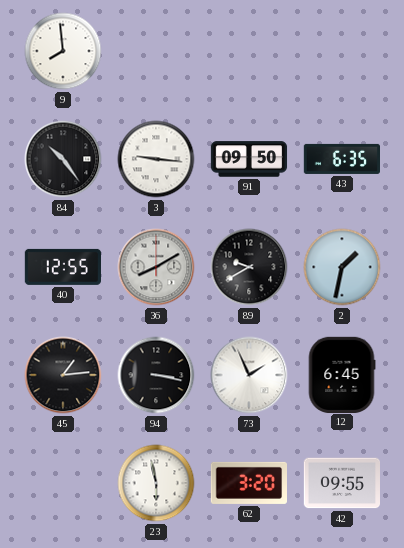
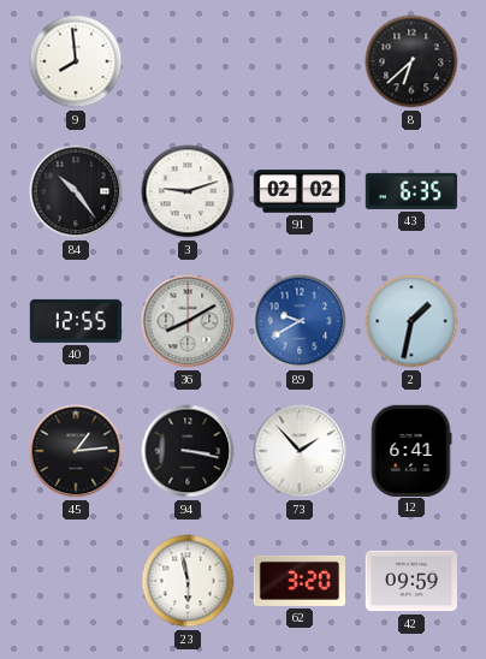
8: none -> 6:38 (411, 61)
3: 9:16 -> 9:12 (188, 191)
91: 09:50 -> 02:02 (300, 191)
89 dial: black -> blue (300, 321)
73: 1:56 -> 1:53 (300, 451)
12: 6:45 -> 6:41 (411, 450)
42: 09:55 -> 09:59 (411, 581)
